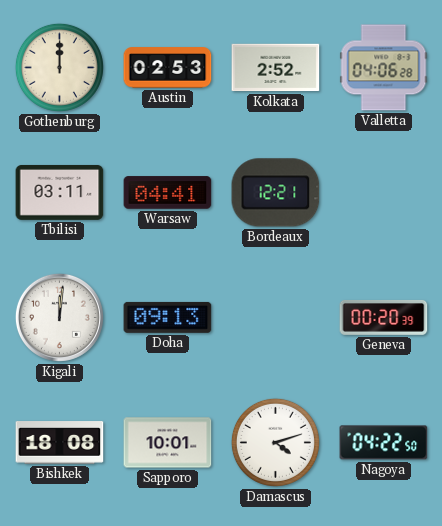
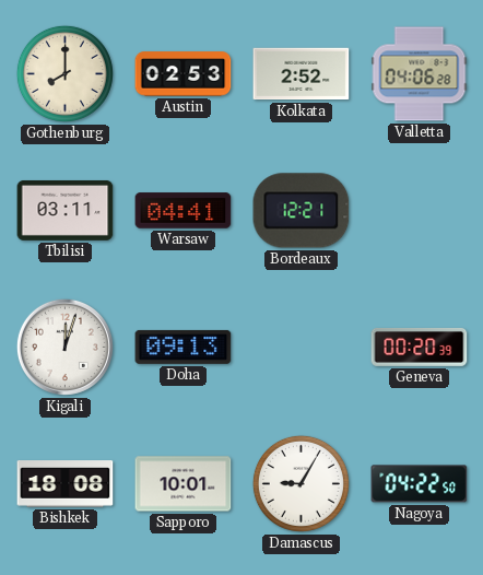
Gothenburg: 12:00 -> 8:00 (64, 73)
Kigali: 12:01 -> 12:03 (64, 347)
Damascus: 4:12 -> 9:05 (301, 483)
